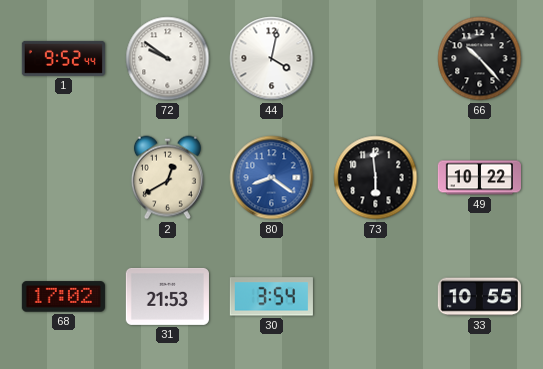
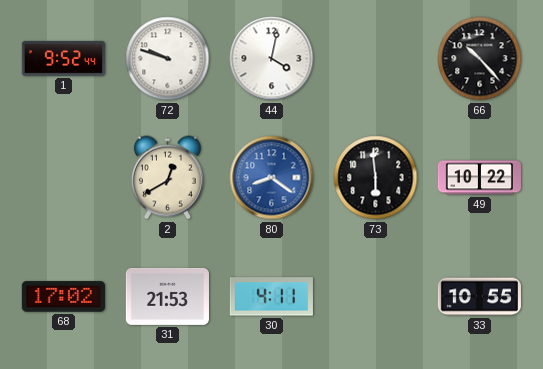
72: 9:51 -> 9:48 (168, 59)
30: 3:54 -> 4:11 (271, 297)
